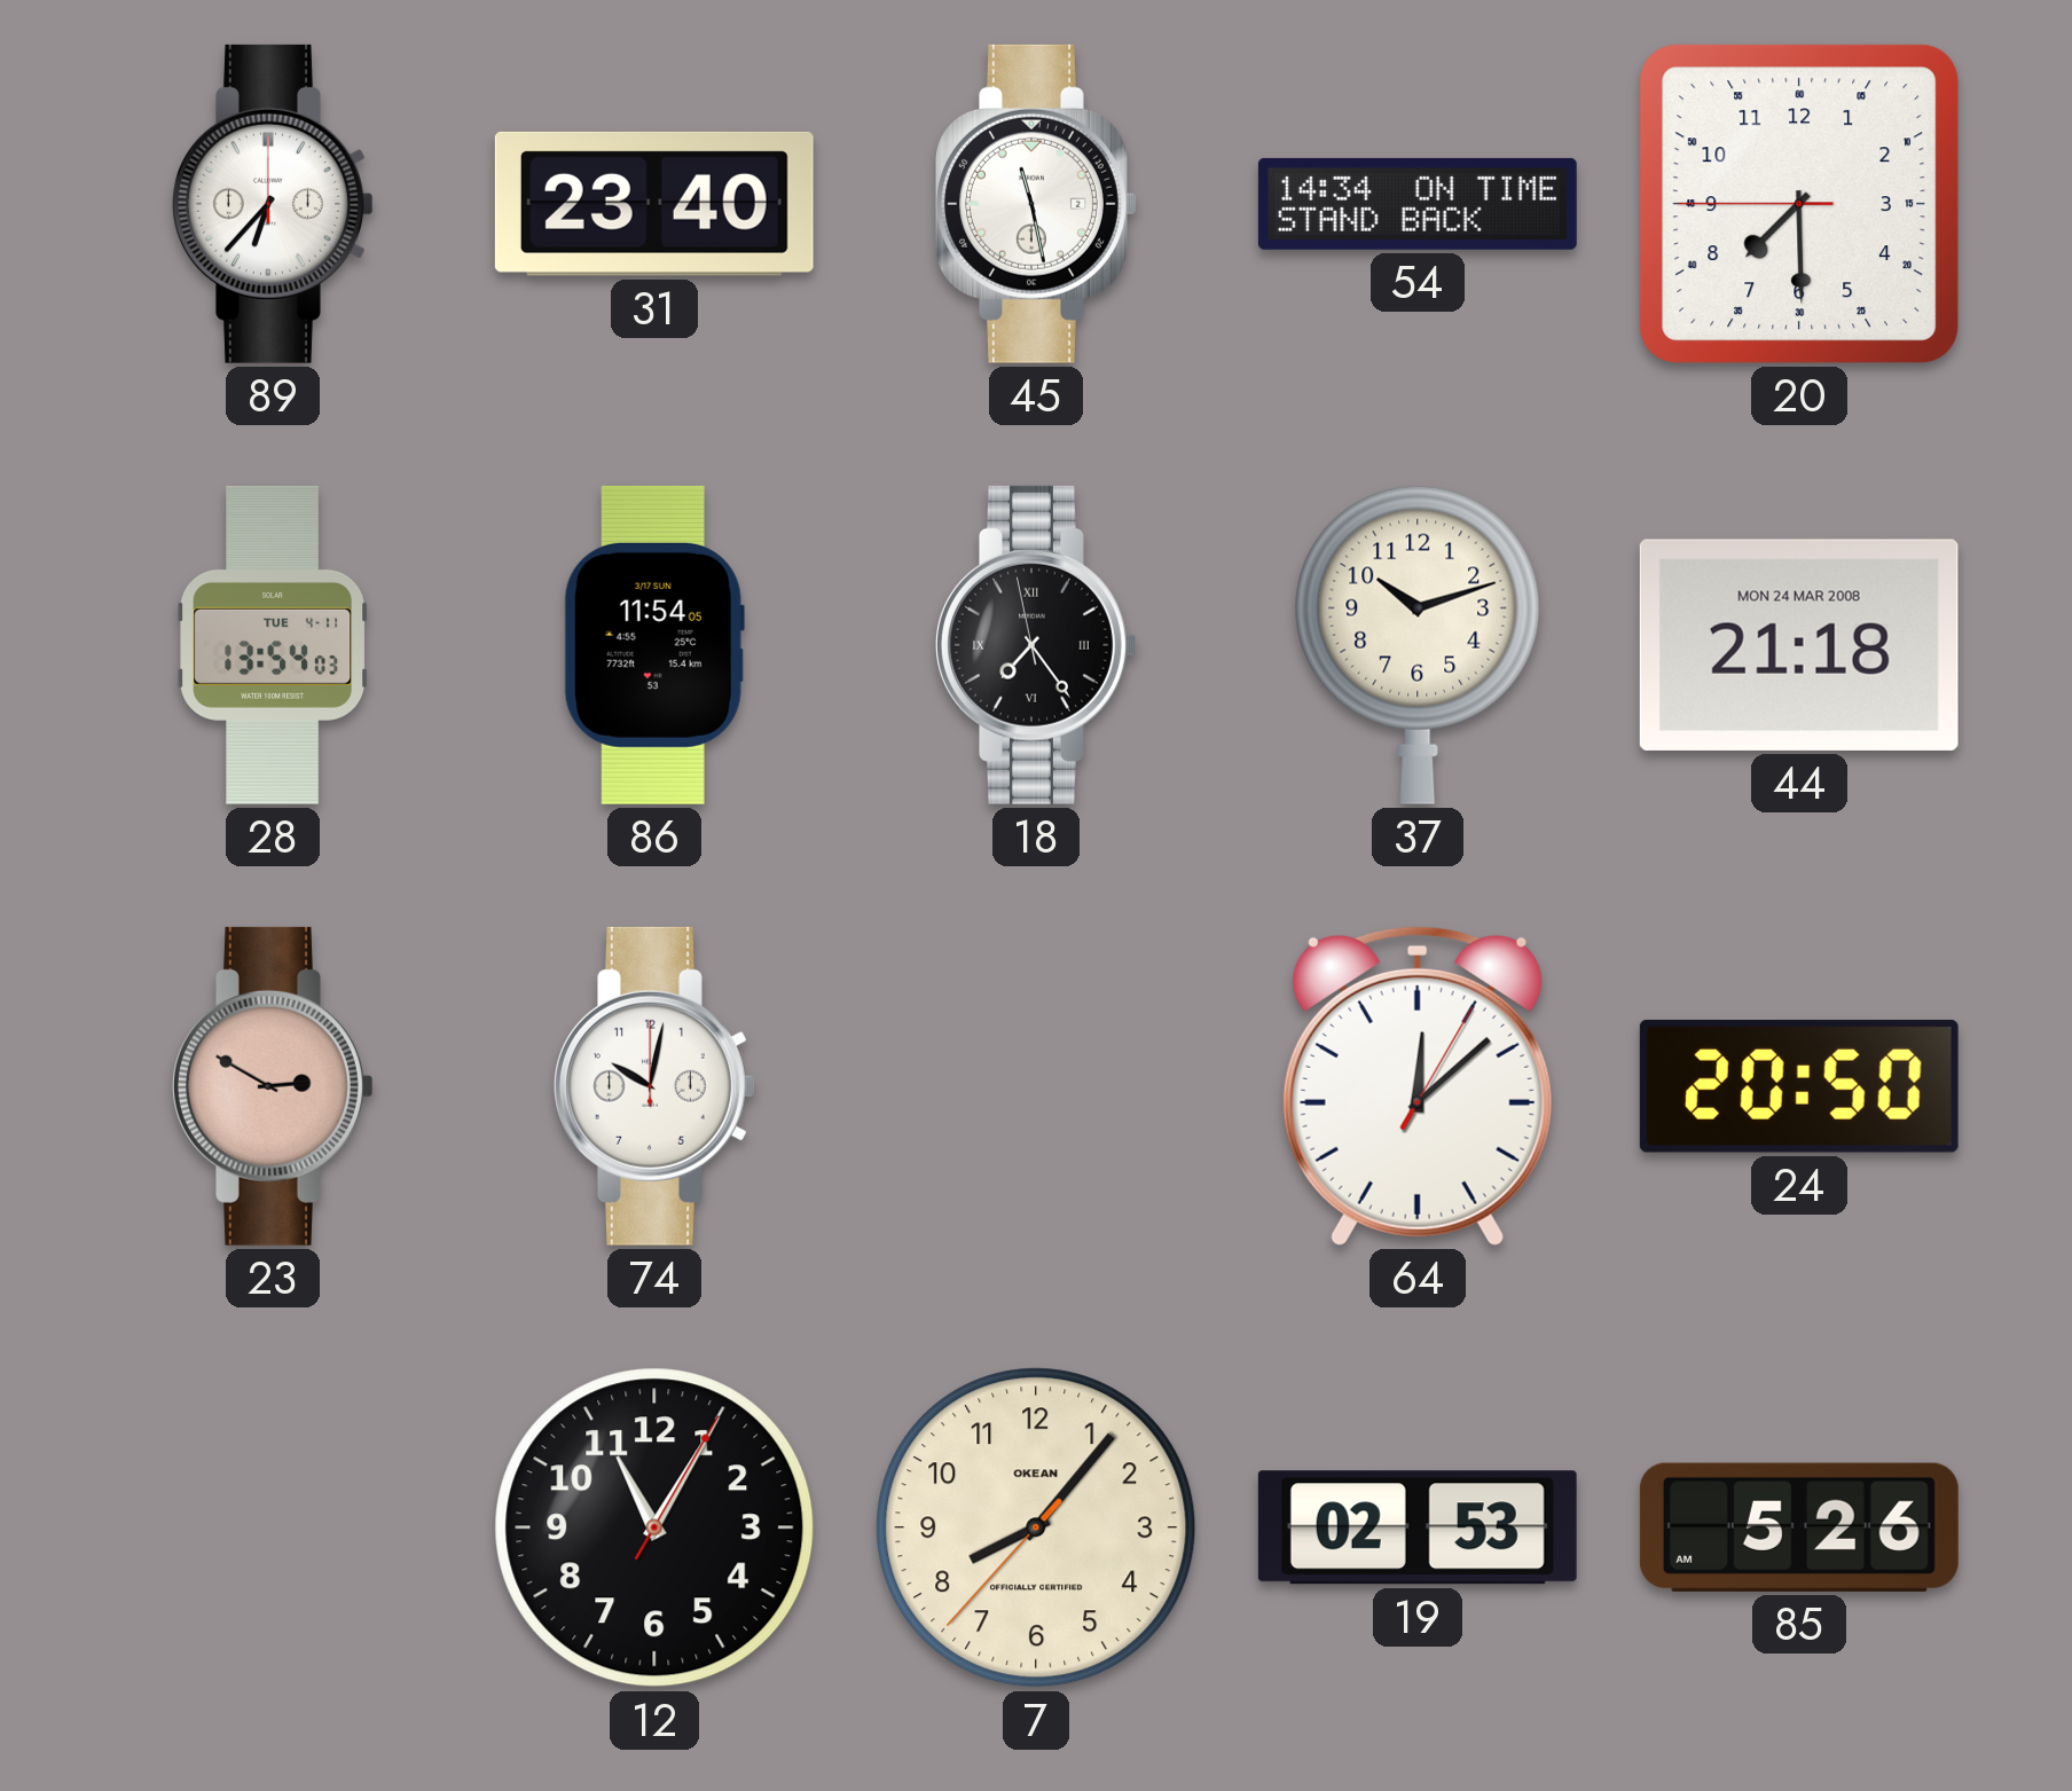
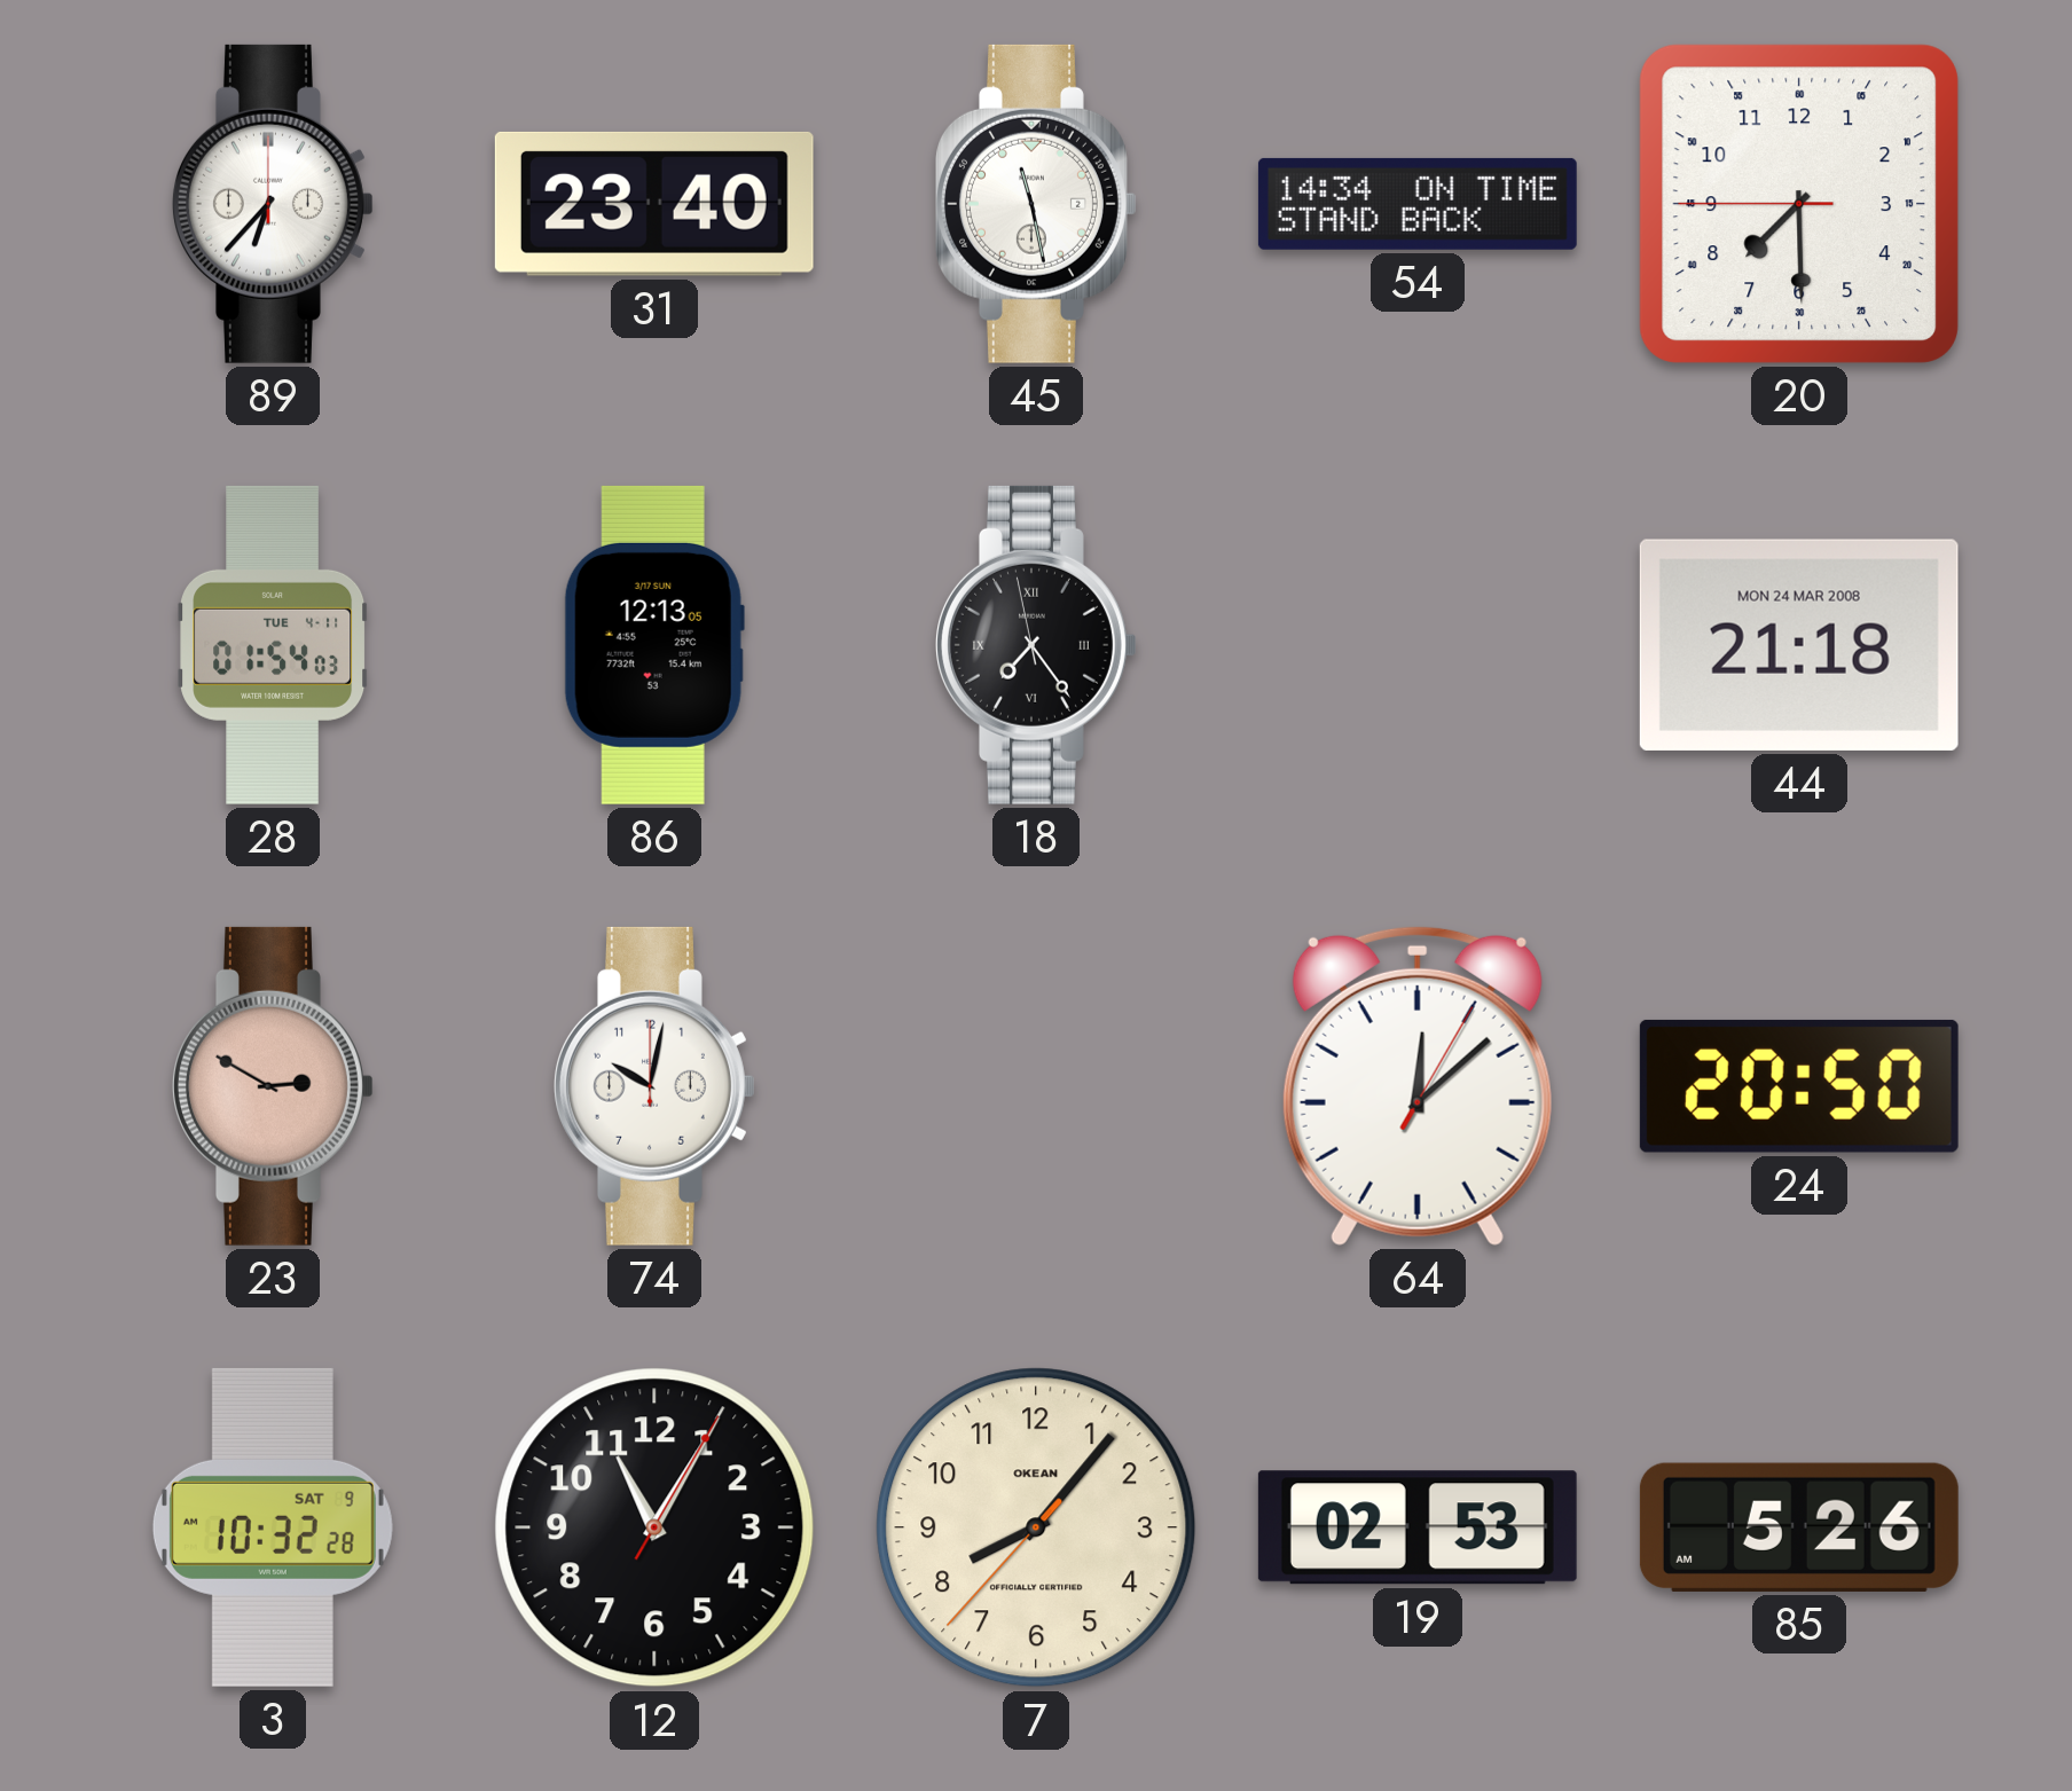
28: 13:54 -> 01:54 (273, 645)
86: 11:54 -> 12:13 (654, 645)
37: 10:12 -> none (1418, 645)
3: none -> 10:32 (273, 1527)
